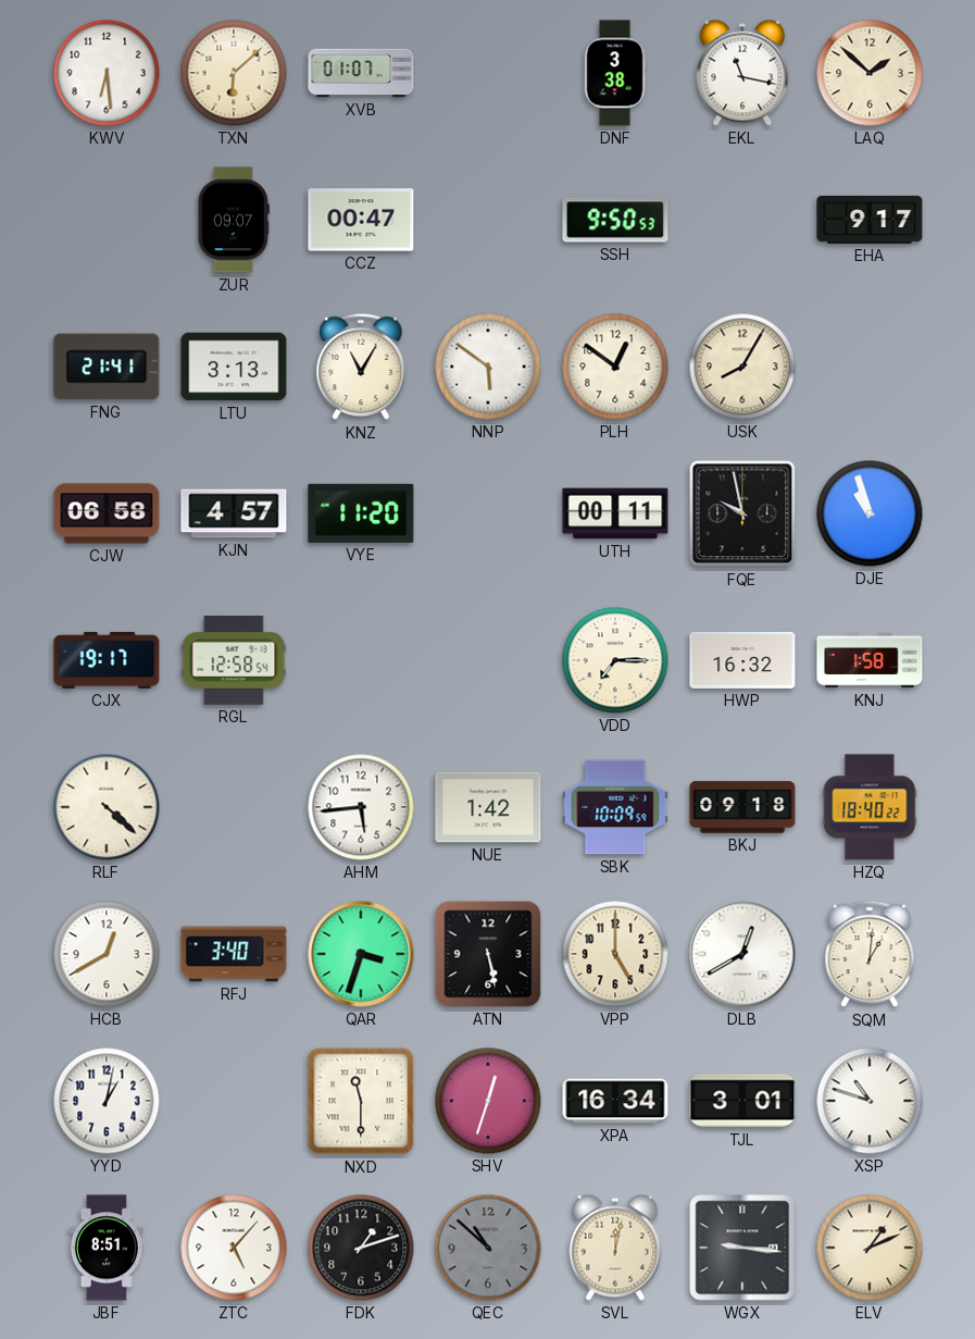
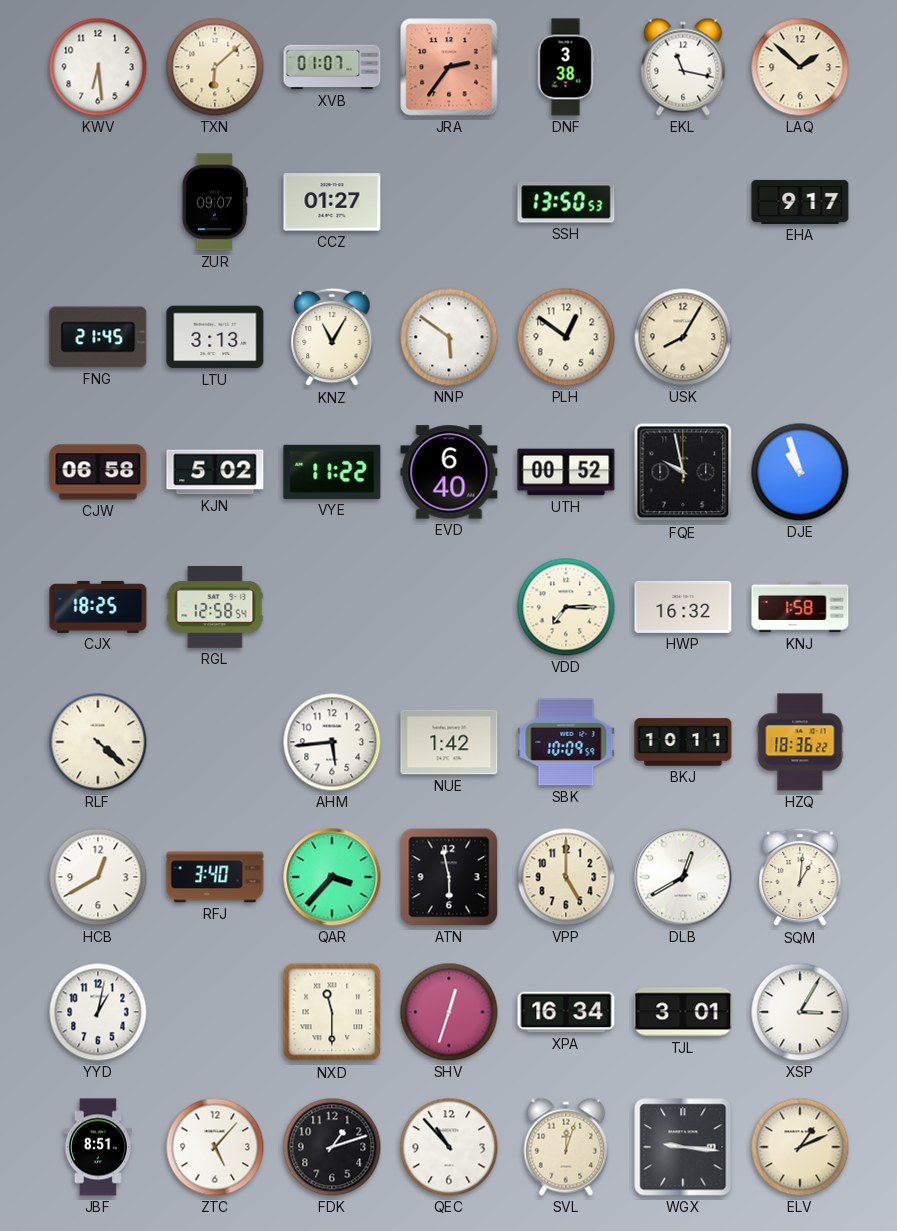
JRA: none -> 2:36 (449, 67)
CCZ: 00:47 -> 01:27 (332, 202)
SSH: 9:50 -> 13:50 (566, 202)
FNG: 21:41 -> 21:45 (98, 337)
KJN: 4:57 -> 5:02 (215, 472)
VYE: 11:20 -> 11:22 (332, 472)
EVD: none -> 6:40 (449, 472)
UTH: 00:11 -> 00:52 (566, 472)
CJX: 19:17 -> 18:25 (98, 607)
BKJ: 09:18 -> 10:11 (683, 742)
HZQ: 18:40 -> 18:36 (800, 742)
QAR: 3:33 -> 3:37 (332, 877)
ATN: 5:28 -> 5:58 (449, 877)
XSP: 10:48 -> 3:05 (800, 1012)
QEC: 10:52 -> 10:53 (449, 1147)
QEC dial: grey -> white (449, 1147)
SVL: 12:02 -> 12:03 (566, 1147)
